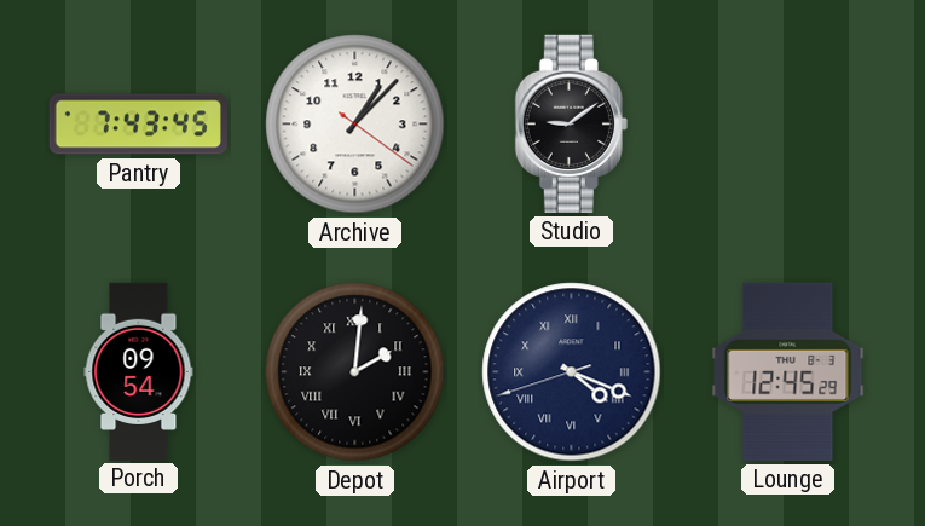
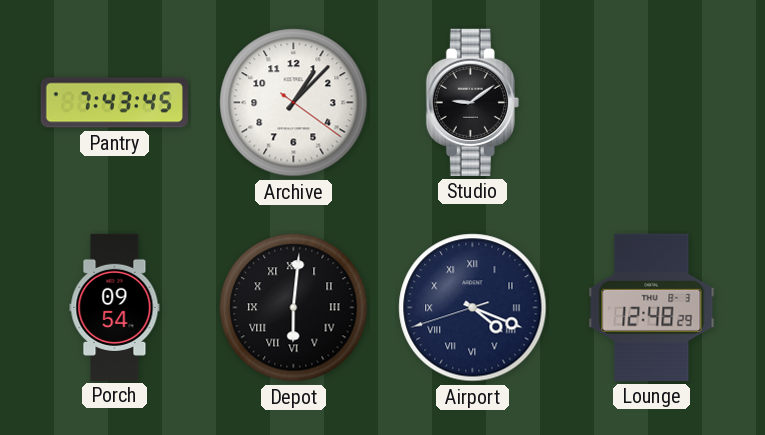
Depot: 2:01 -> 6:01 (294, 308)
Lounge: 12:45 -> 12:48 (652, 307)
